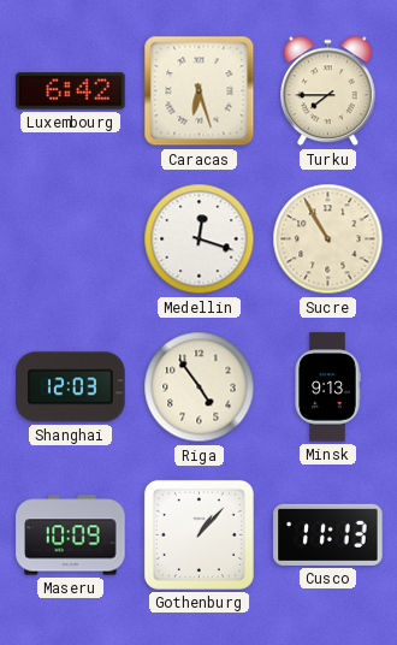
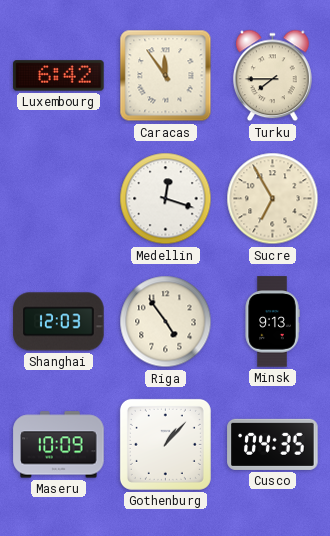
Caracas: 6:27 -> 11:54 (166, 76)
Sucre: 10:55 -> 6:55 (273, 199)
Cusco: 11:13 -> 04:35 (273, 444)
